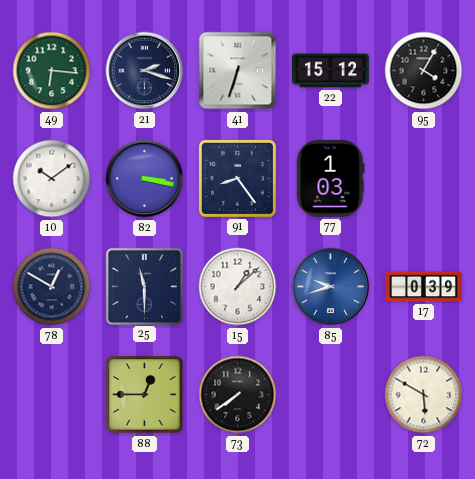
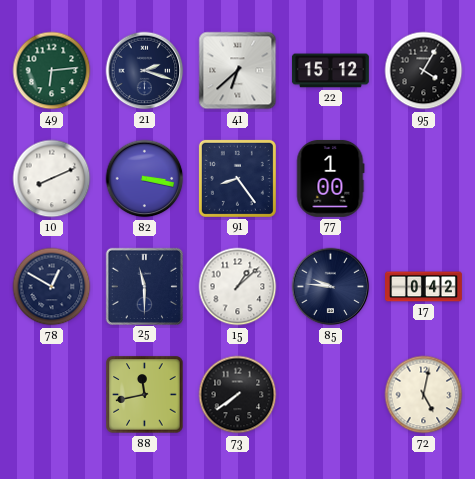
49: 6:16 -> 6:14 (52, 71)
41: 6:33 -> 6:38 (238, 71)
10: 10:09 -> 8:11 (52, 179)
77: 1:03 -> 1:00 (331, 178)
85: 9:42 -> 9:46 (331, 287)
85 dial: blue -> navy (331, 287)
17: 0:39 -> 0:42 (424, 287)
88: 12:45 -> 11:43 (145, 395)
72: 5:50 -> 5:02 (424, 395)
